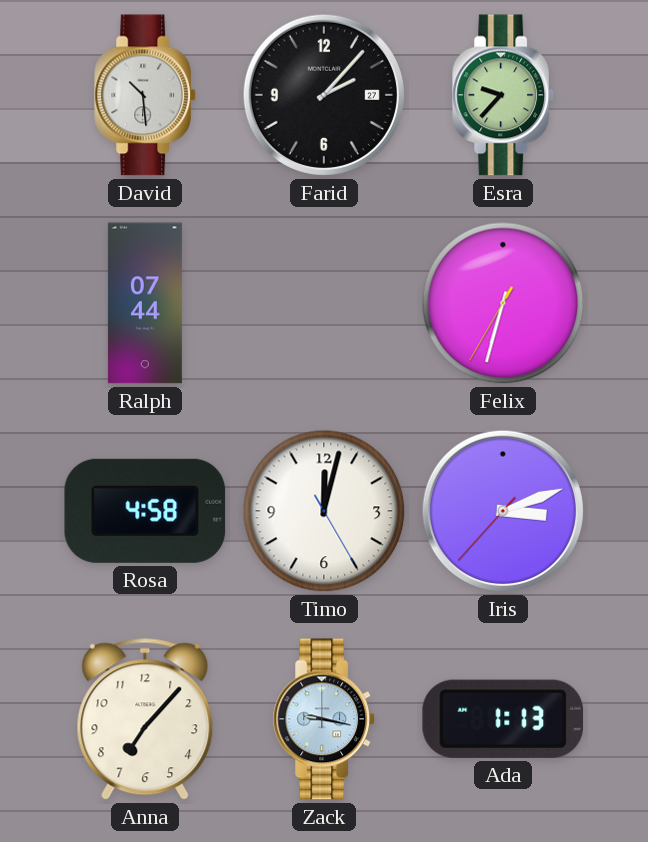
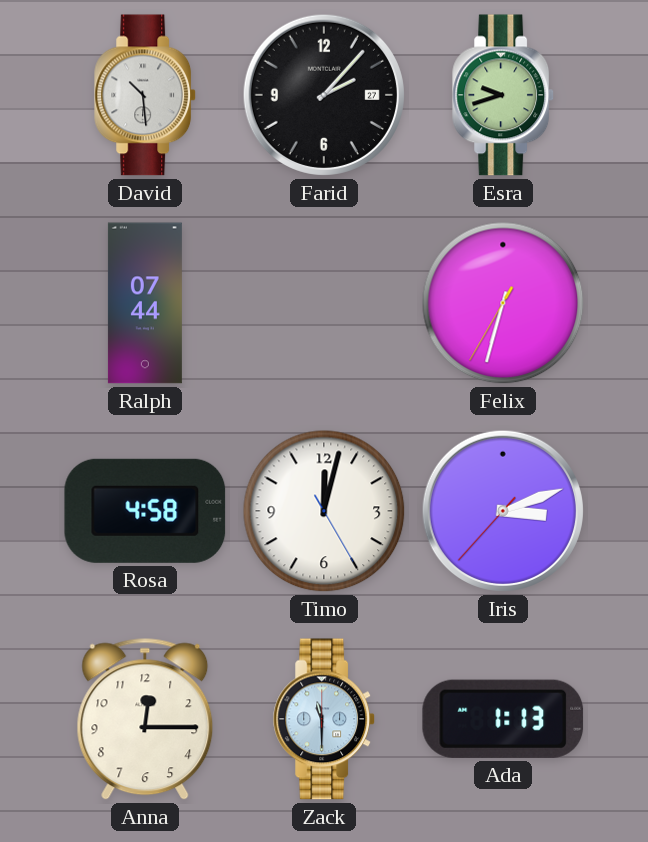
Esra: 9:37 -> 9:42 (504, 95)
Anna: 7:07 -> 12:15 (145, 719)
Zack: 9:17 -> 11:30 (325, 719)
